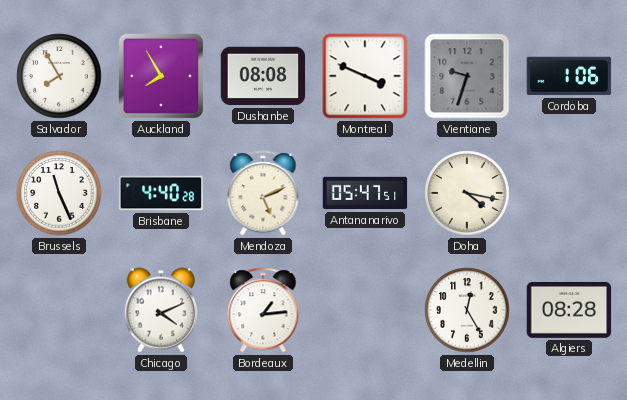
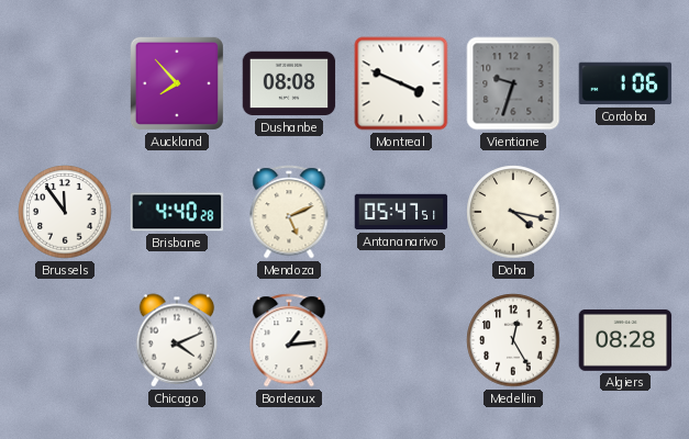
Salvador: 7:55 -> none (59, 76)
Auckland: 7:55 -> 7:53 (177, 83)
Brussels: 11:26 -> 11:54 (65, 212)
